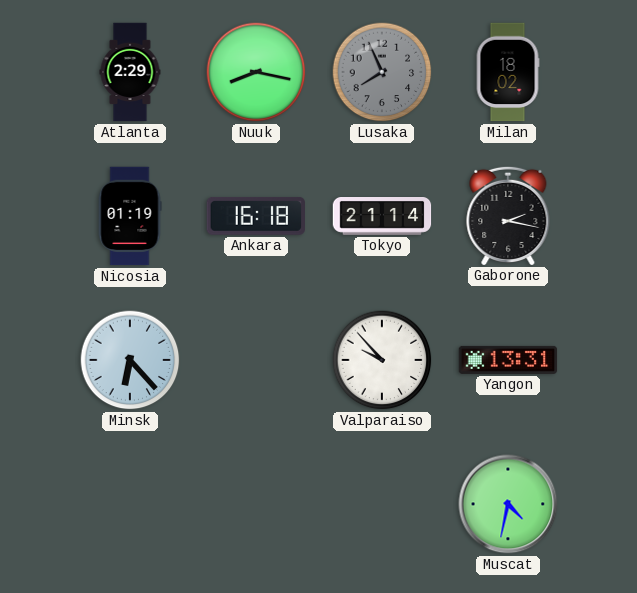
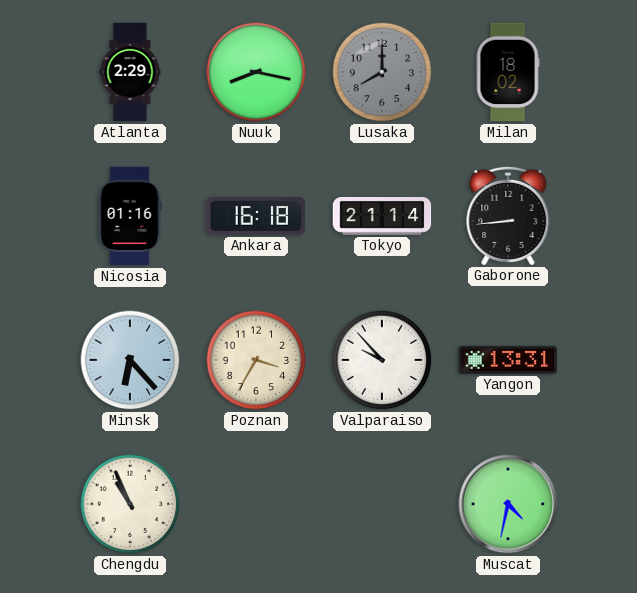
Lusaka: 7:56 -> 8:00 (382, 72)
Nicosia: 01:19 -> 01:16 (130, 216)
Gaborone: 2:17 -> 8:44 (508, 215)
Poznan: none -> 3:35 (256, 360)
Chengdu: none -> 10:56 (130, 504)
